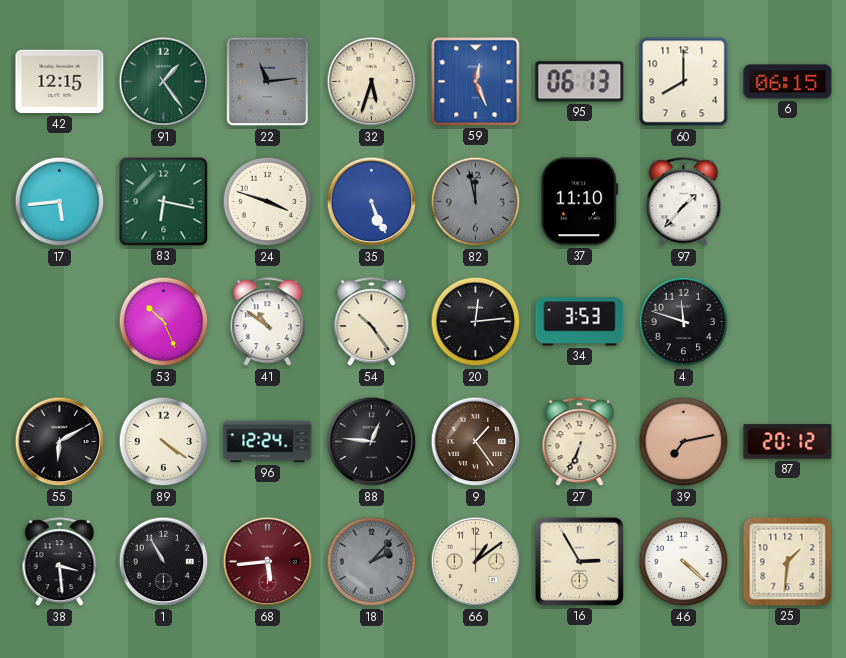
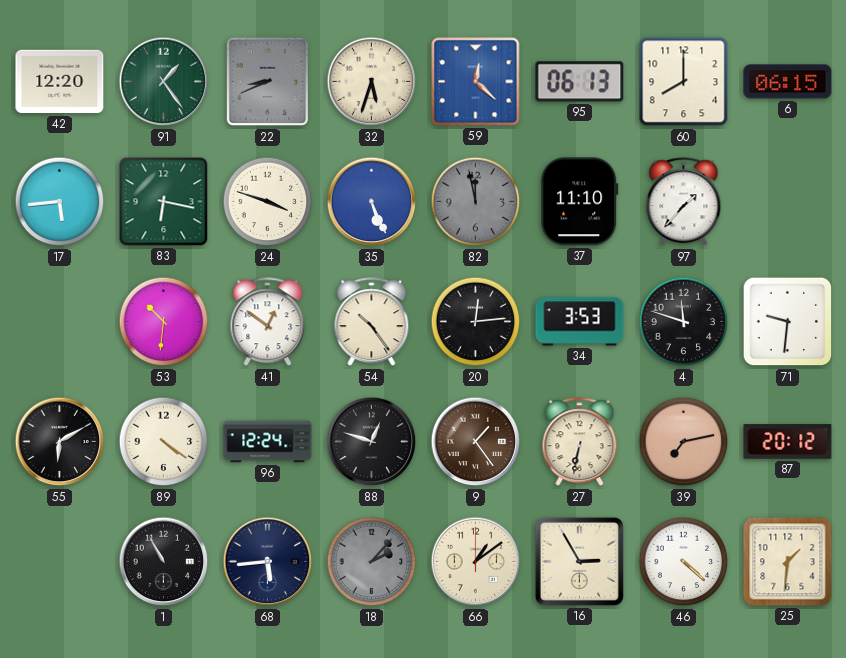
42: 12:15 -> 12:20 (60, 82)
22: 11:14 -> 8:41 (268, 82)
59: 12:26 -> 12:22 (476, 82)
53: 10:26 -> 10:31 (164, 322)
41: 10:51 -> 12:51 (268, 322)
71: none -> 9:31 (788, 322)
88: 12:46 -> 12:48 (372, 442)
27: 6:34 -> 6:32 (580, 442)
38: 3:29 -> none (60, 562)
68 dial: burgundy -> navy (268, 562)
